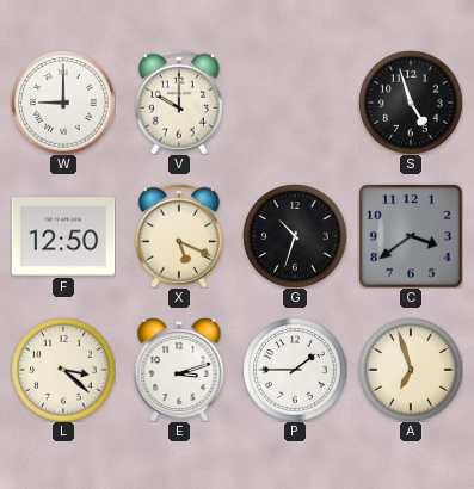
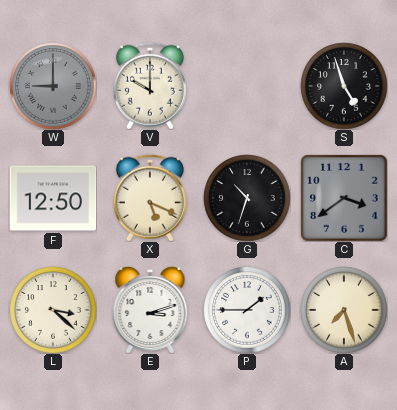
W dial: white -> grey (53, 86)
A: 6:57 -> 7:27 (344, 310)
